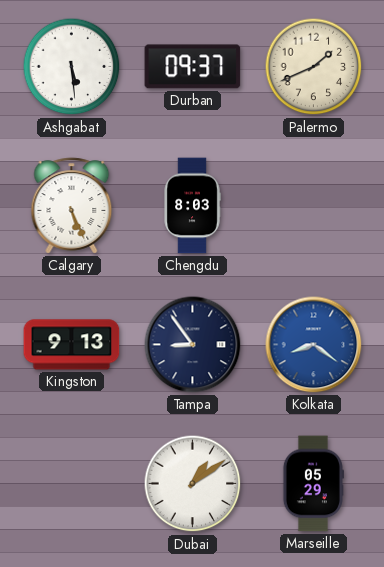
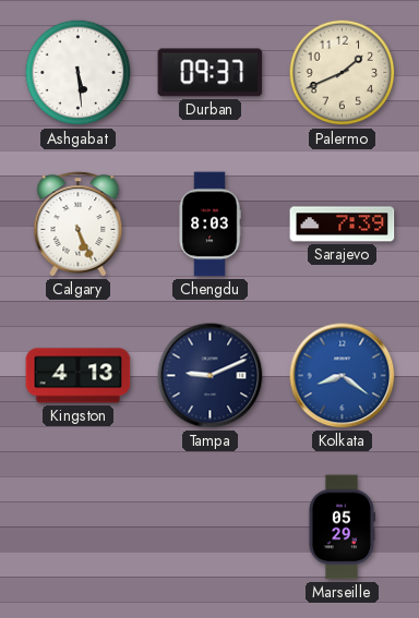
Sarajevo: none -> 7:39 (343, 225)
Kingston: 9:13 -> 4:13 (79, 376)
Tampa: 8:54 -> 9:11 (211, 376)
Dubai: 1:09 -> none (193, 484)
